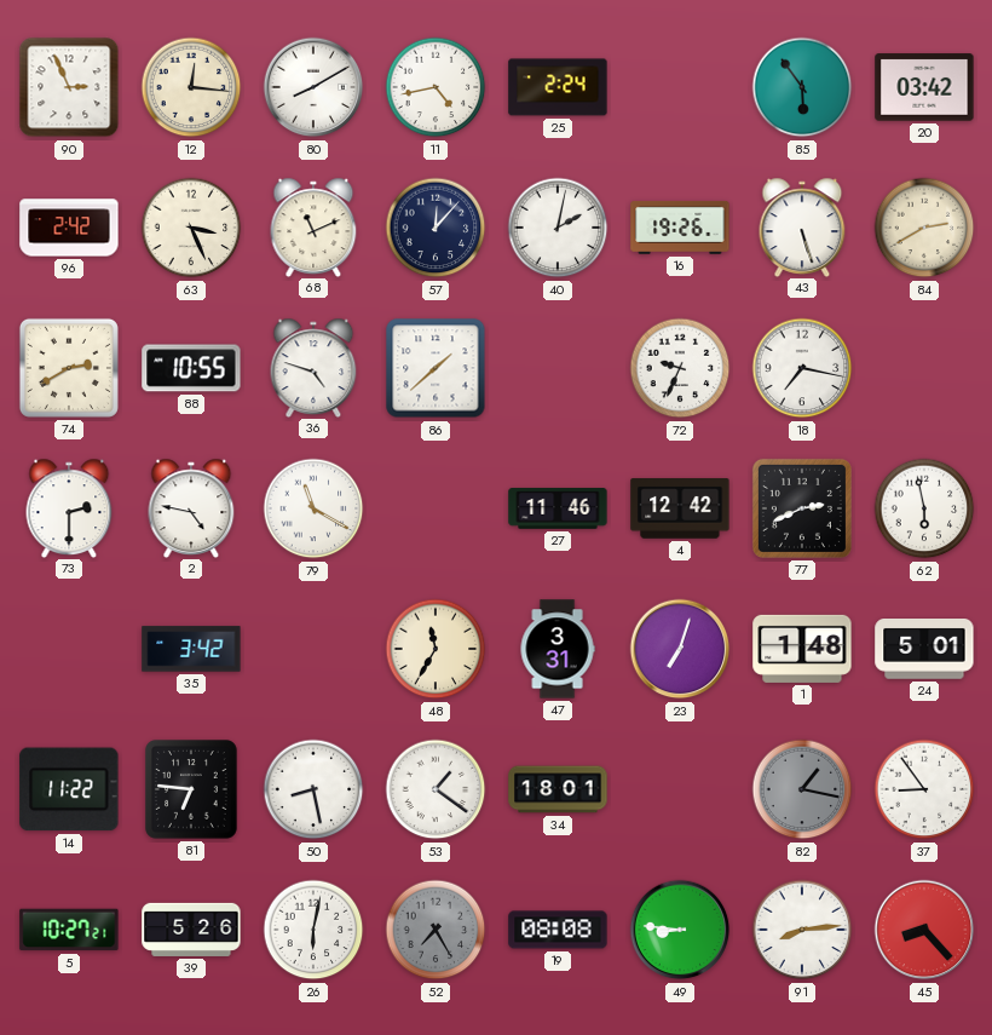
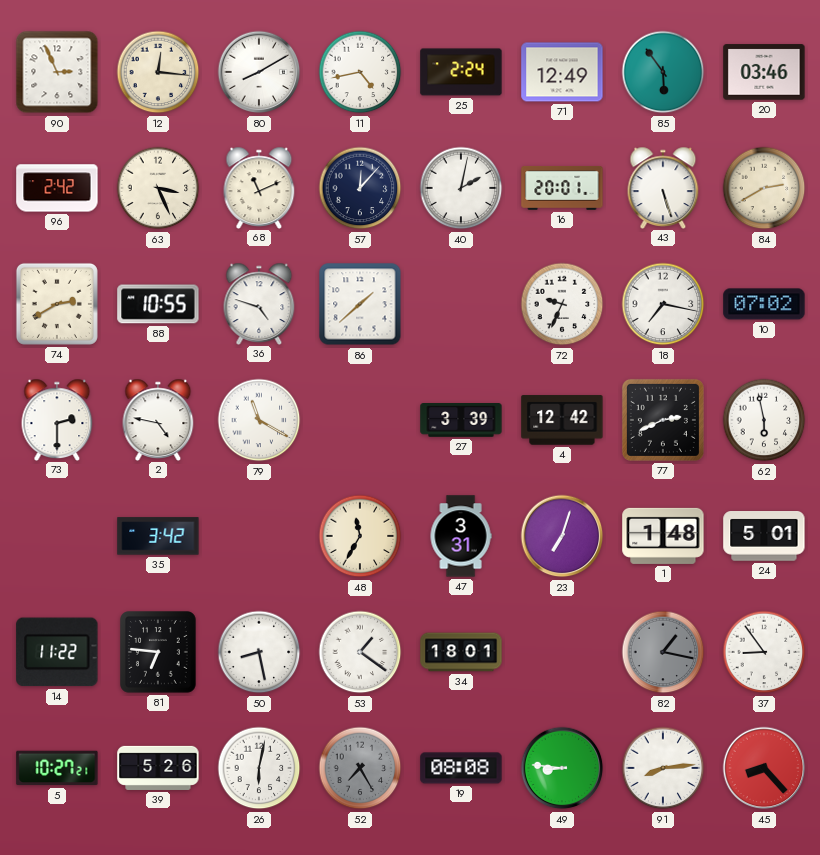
71: none -> 12:49 (562, 72)
20: 03:42 -> 03:46 (764, 72)
16: 19:26 -> 20:01 (562, 189)
10: none -> 07:02 (764, 304)
27: 11:46 -> 3:39 (461, 420)
